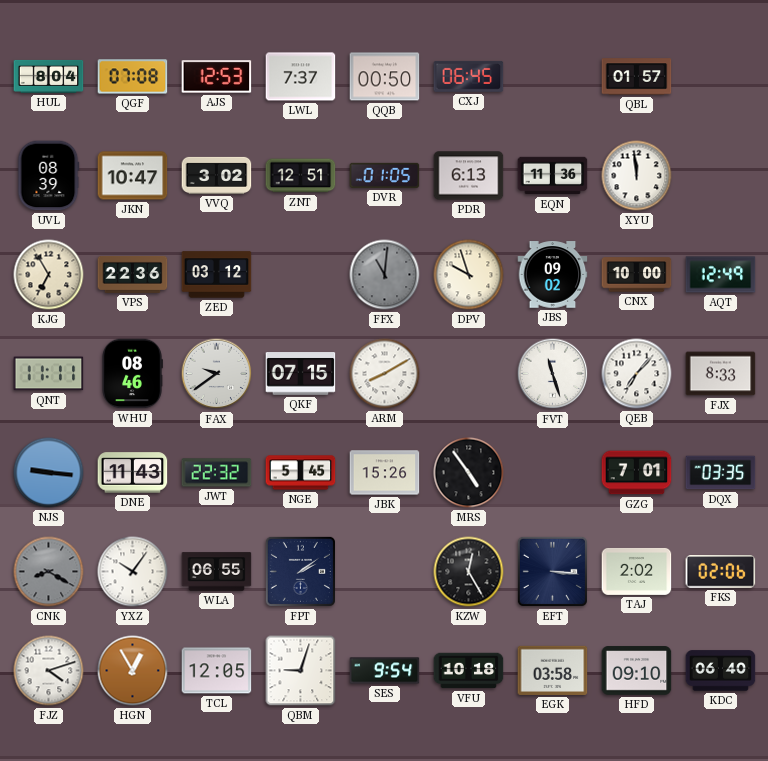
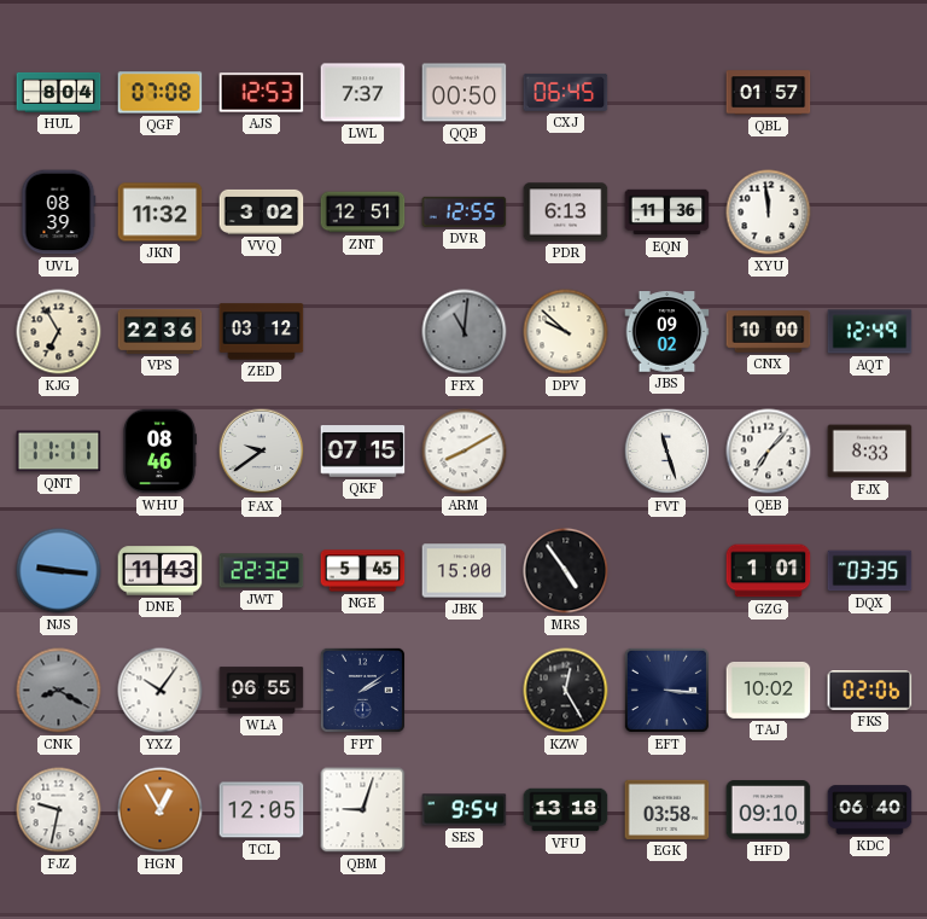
JKN: 10:47 -> 11:32 (161, 213)
DVR: 01:05 -> 12:55 (465, 211)
DPV: 9:57 -> 9:52 (566, 332)
JBK: 15:26 -> 15:00 (465, 571)
GZG: 7:01 -> 1:01 (769, 571)
TAJ: 2:02 -> 10:02 (769, 690)
FJZ: 4:12 -> 9:32 (59, 810)
VFU: 10:18 -> 13:18 (566, 810)
